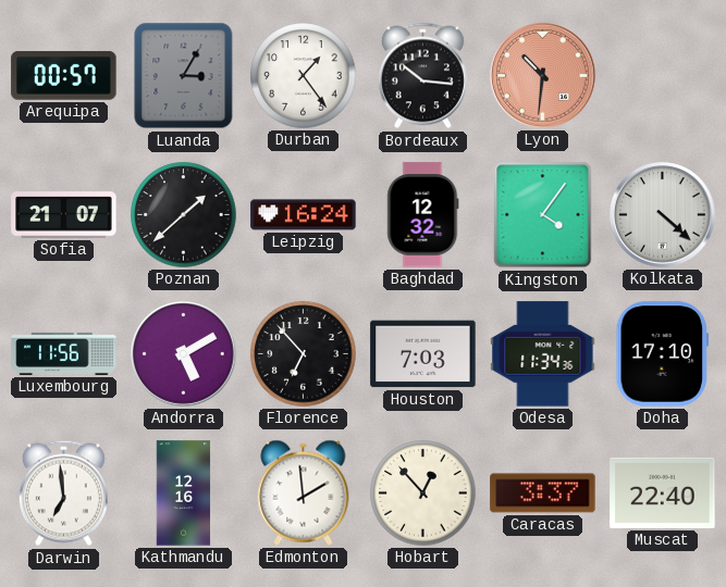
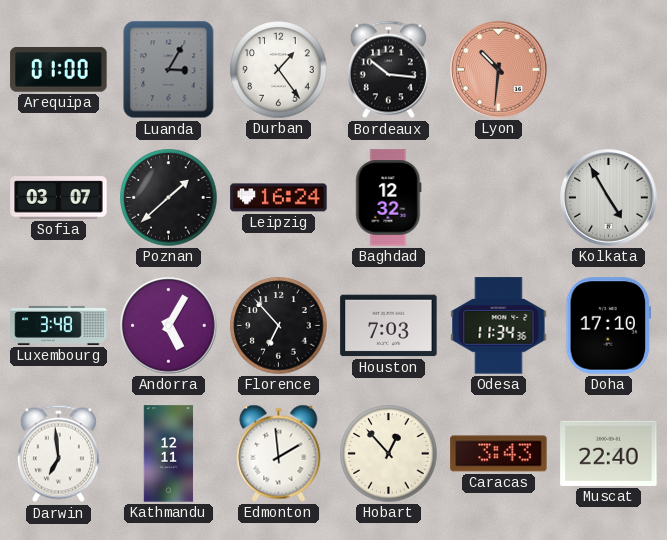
Arequipa: 00:57 -> 01:00 (59, 69)
Sofia: 21:07 -> 03:07 (59, 198)
Kingston: 4:06 -> none (543, 215)
Kolkata: 4:22 -> 4:55 (609, 198)
Luxembourg: 11:56 -> 3:48 (59, 325)
Andorra: 5:10 -> 5:05 (169, 326)
Kathmandu: 12:16 -> 12:11 (169, 454)
Caracas: 3:37 -> 3:43 (499, 454)
